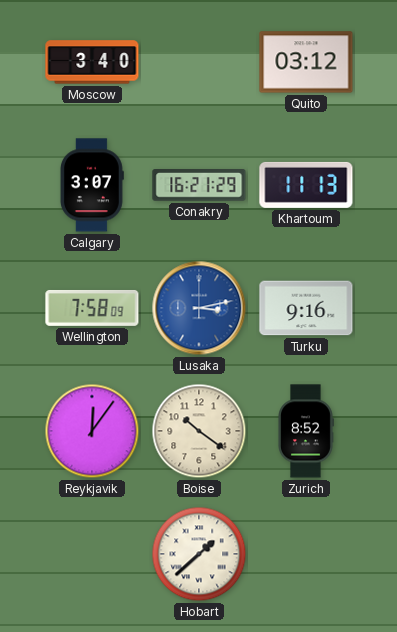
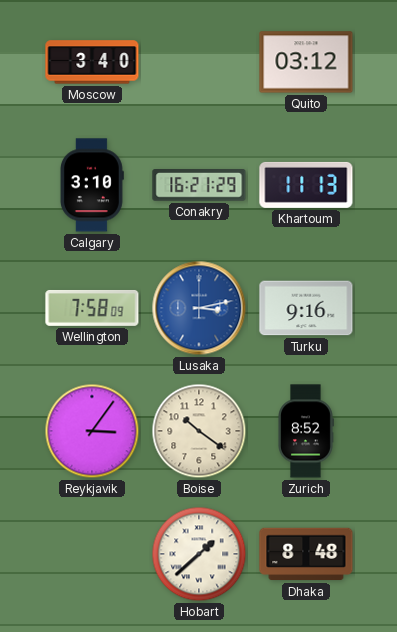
Calgary: 3:07 -> 3:10 (91, 185)
Reykjavik: 12:06 -> 3:06 (92, 431)
Dhaka: none -> 8:48 (306, 554)
